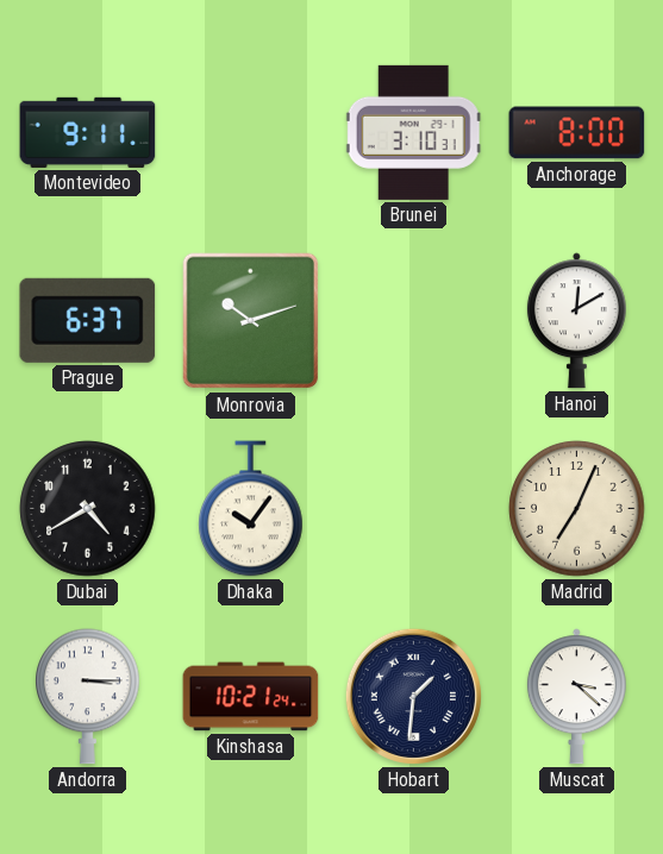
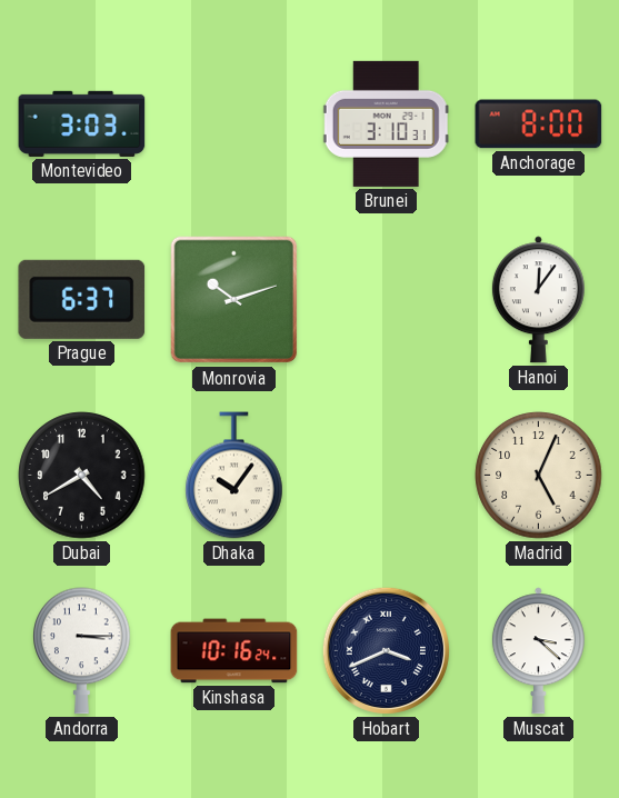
Montevideo: 9:11 -> 3:03 (82, 123)
Hanoi: 12:10 -> 12:06 (538, 300)
Madrid: 7:04 -> 5:04 (539, 476)
Kinshasa: 10:21 -> 10:16 (234, 651)
Hobart: 1:31 -> 3:41 (386, 650)
